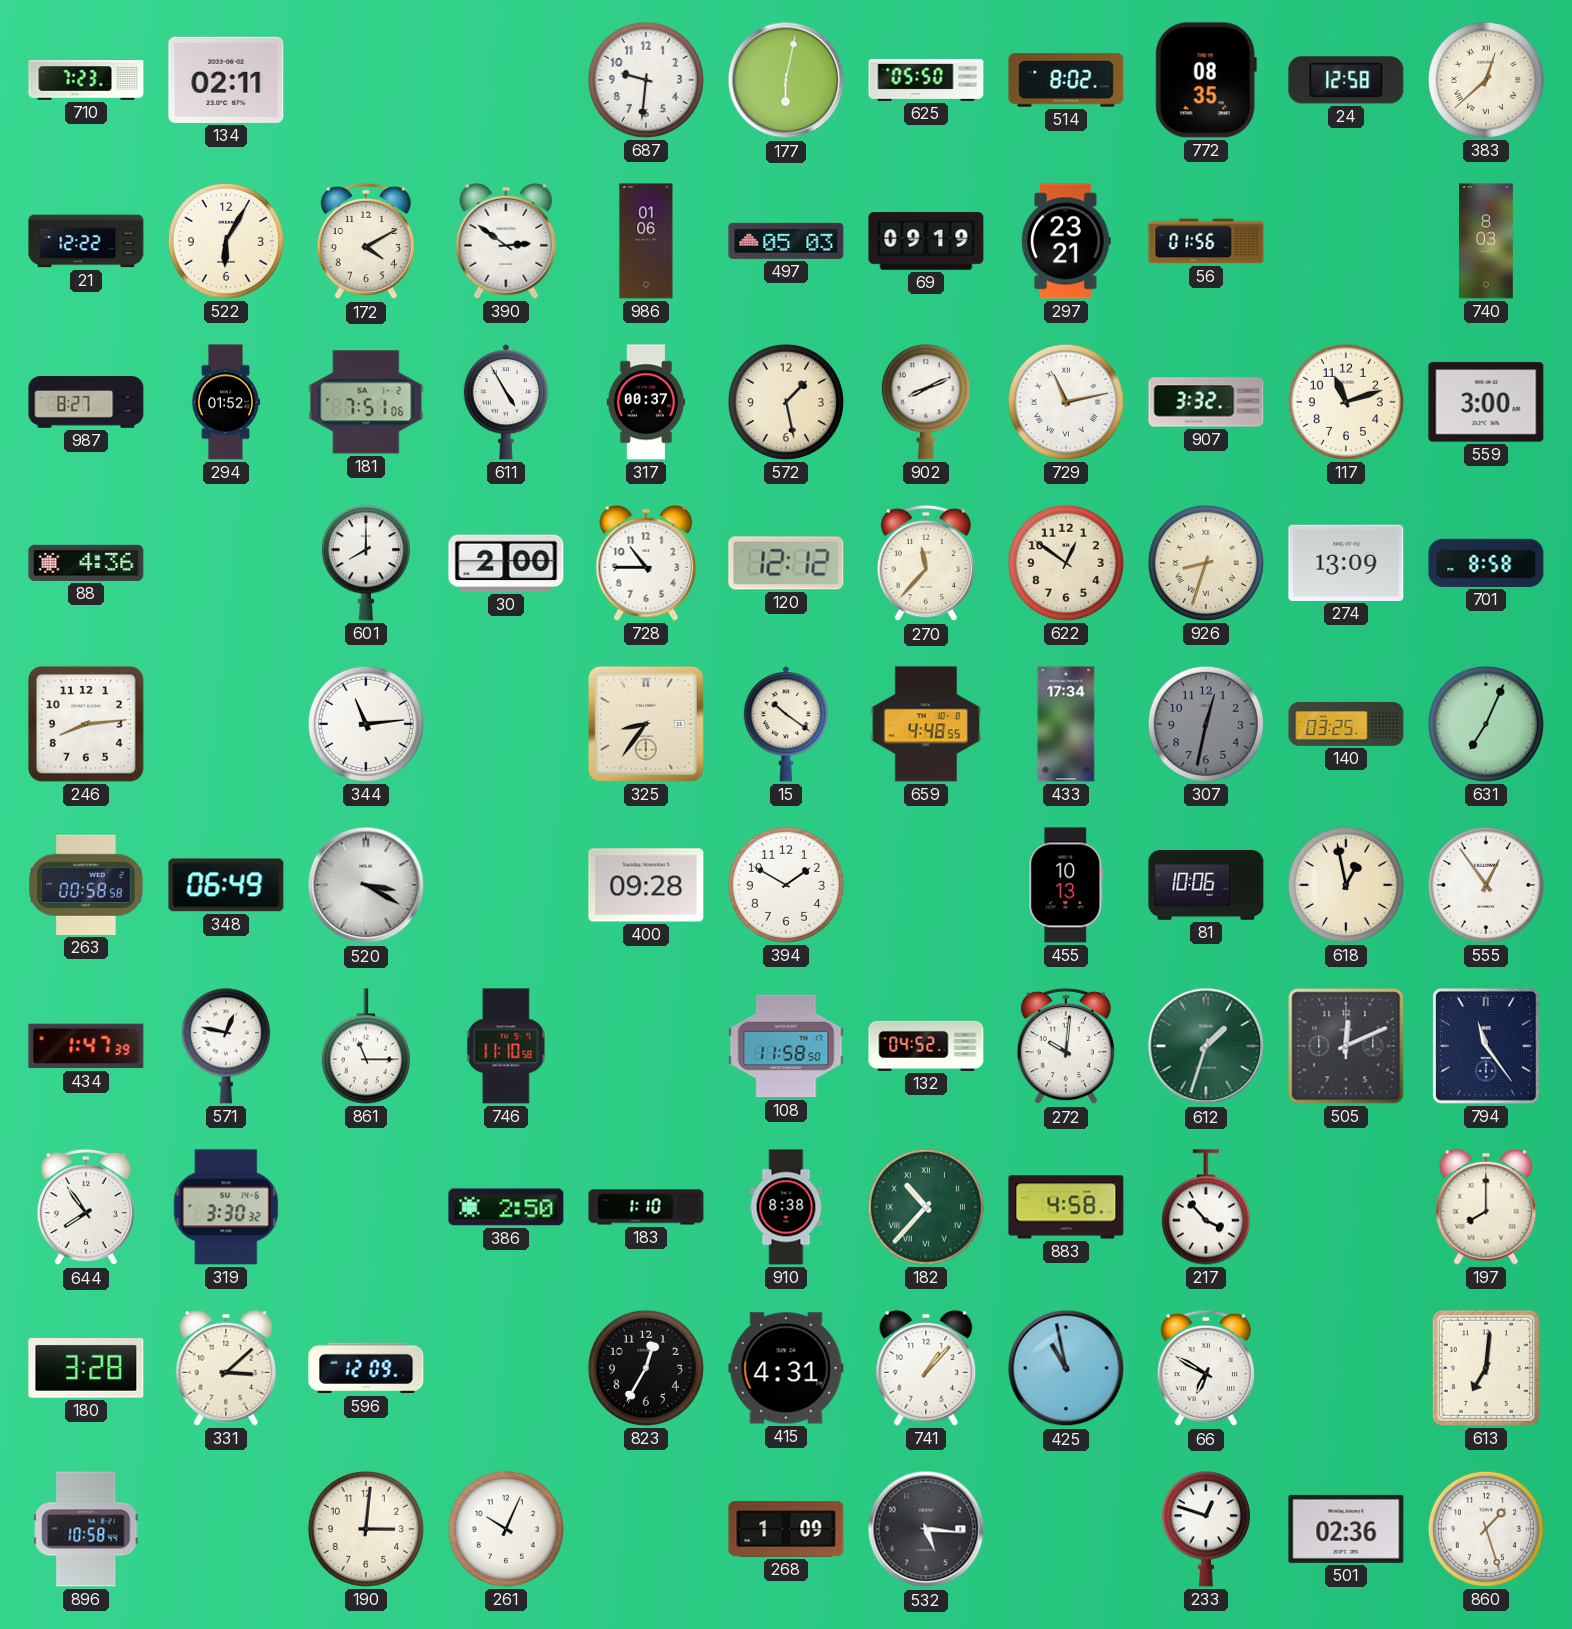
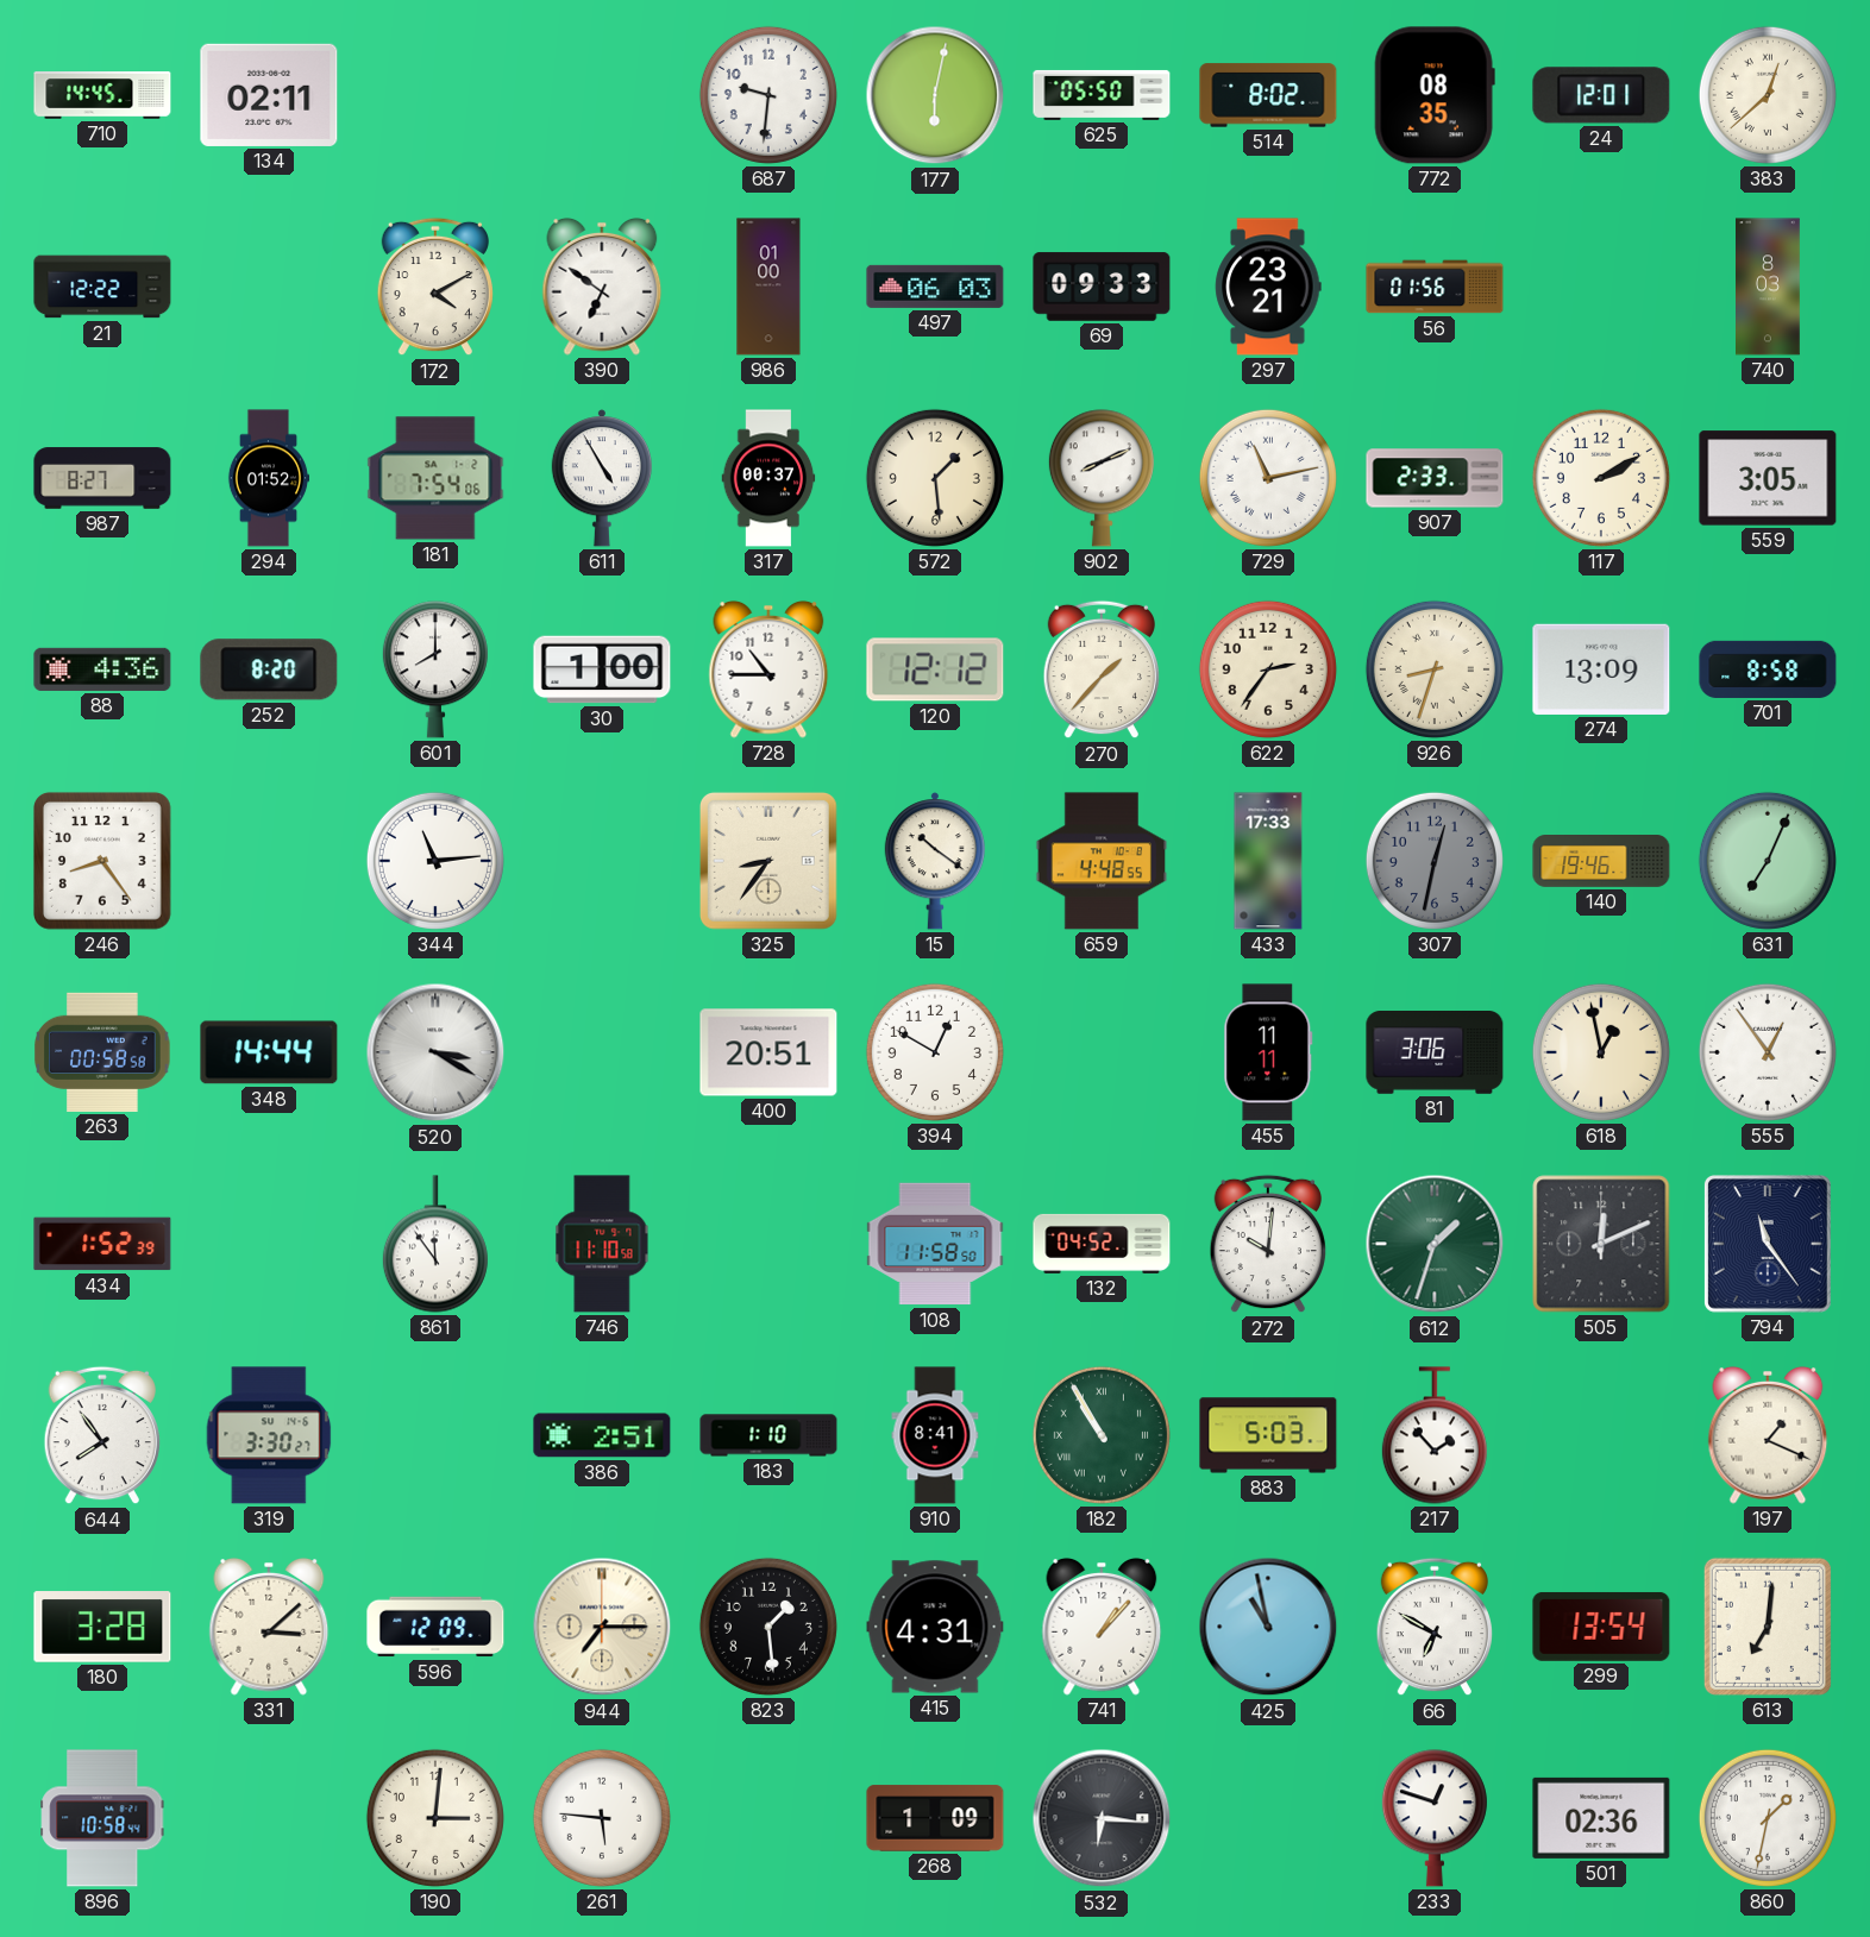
710: 7:23 -> 14:45 (102, 95)
24: 12:58 -> 12:01 (1601, 95)
522: 6:05 -> none (226, 241)
390: 2:51 -> 6:51 (602, 287)
986: 01:06 -> 01:00 (768, 287)
497: 05:03 -> 06:03 (935, 287)
69: 09:19 -> 09:33 (1102, 287)
181: 7:51 -> 7:54 (435, 478)
572: 1:28 -> 1:29 (935, 478)
907: 3:32 -> 2:33 (1435, 478)
117: 11:12 -> 2:10 (1601, 478)
559: 3:00 -> 3:05 (1768, 478)
252: none -> 8:20 (269, 669)
30: 2:00 -> 1:00 (602, 669)
270: 11:37 -> 1:37 (1100, 669)
622: 12:51 -> 2:36 (1268, 669)
246: 8:14 -> 8:24 (102, 861)
433: 17:34 -> 17:33 (1268, 861)
140: 03:25 -> 19:46 (1601, 862)
348: 06:49 -> 14:44 (269, 1052)
400: 09:28 -> 20:51 (768, 1052)
394: 1:50 -> 12:50 (935, 1052)
455: 10:13 -> 11:11 (1268, 1052)
81: 10:06 -> 3:06 (1435, 1054)
434: 1:47 -> 1:52 (102, 1244)
571: 12:47 -> none (226, 1046)
861: 11:15 -> 11:54 (435, 1244)
319: 3:30:32 -> 3:30:27 (269, 1435)
386: 2:50 -> 2:51 (602, 1435)
910: 8:38 -> 8:41 (935, 1435)
182: 10:37 -> 10:55 (1102, 1435)
883: 4:58 -> 5:03 (1268, 1435)
217: 3:53 -> 1:53 (1435, 1435)
197: 8:00 -> 1:19 (1768, 1435)
944: none -> 7:15 (602, 1627)
823: 12:35 -> 1:29 (768, 1627)
299: none -> 13:54 (1601, 1627)
261: 10:04 -> 5:46 (602, 1818)
532: 5:16 -> 6:16 (1102, 1818)
860: 1:27 -> 1:32 (1768, 1818)
